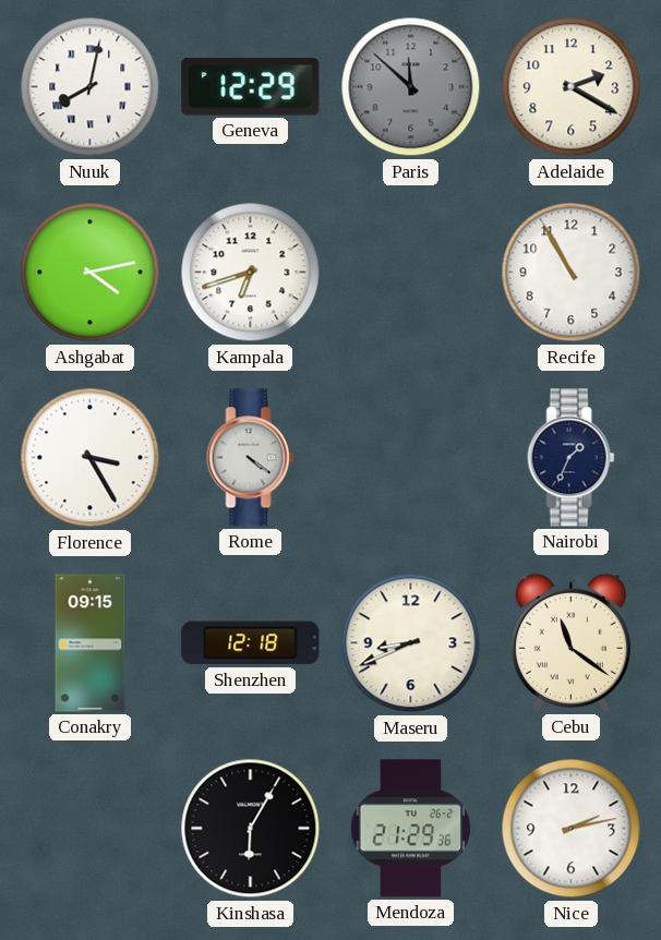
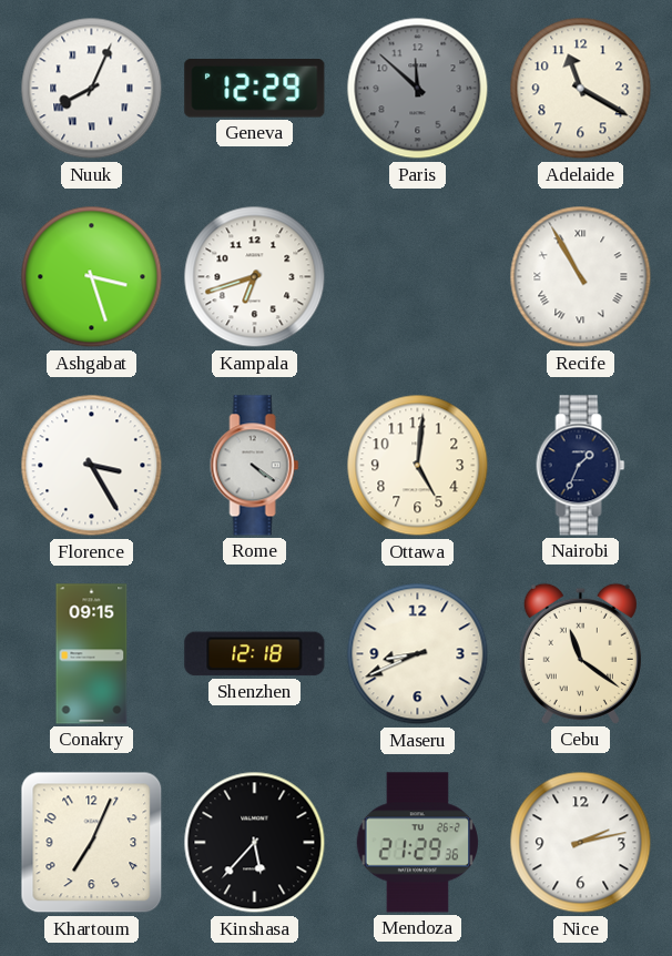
Nuuk: 8:02 -> 8:04 (92, 89)
Adelaide: 2:20 -> 11:20 (581, 89)
Ashgabat: 4:13 -> 3:27 (92, 277)
Recife numerals: Arabic -> Roman (581, 277)
Ottawa: none -> 5:01 (418, 466)
Khartoum: none -> 7:04 (92, 843)
Kinshasa: 6:05 -> 5:37 (255, 843)
